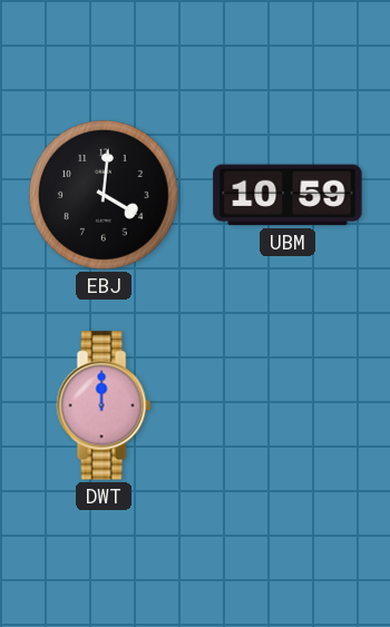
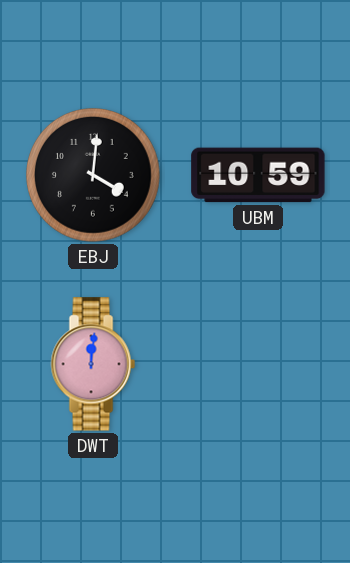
DWT: 12:00 -> 12:01 (93, 364)
